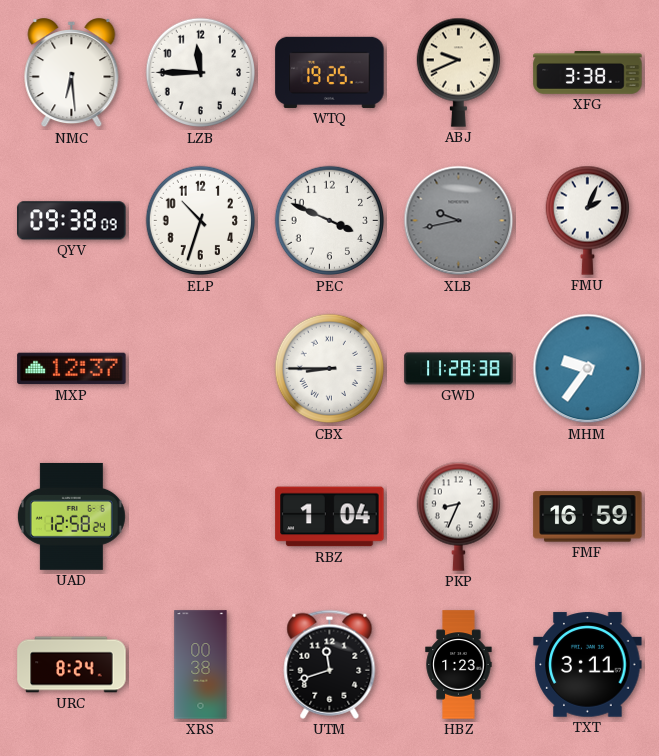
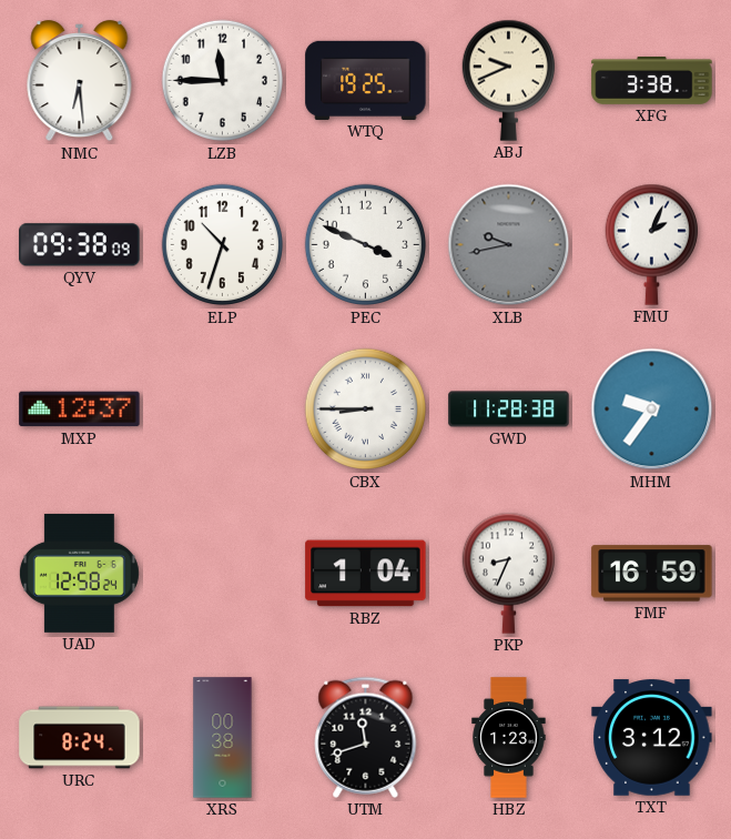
TXT: 3:11 -> 3:12 (652, 738)
